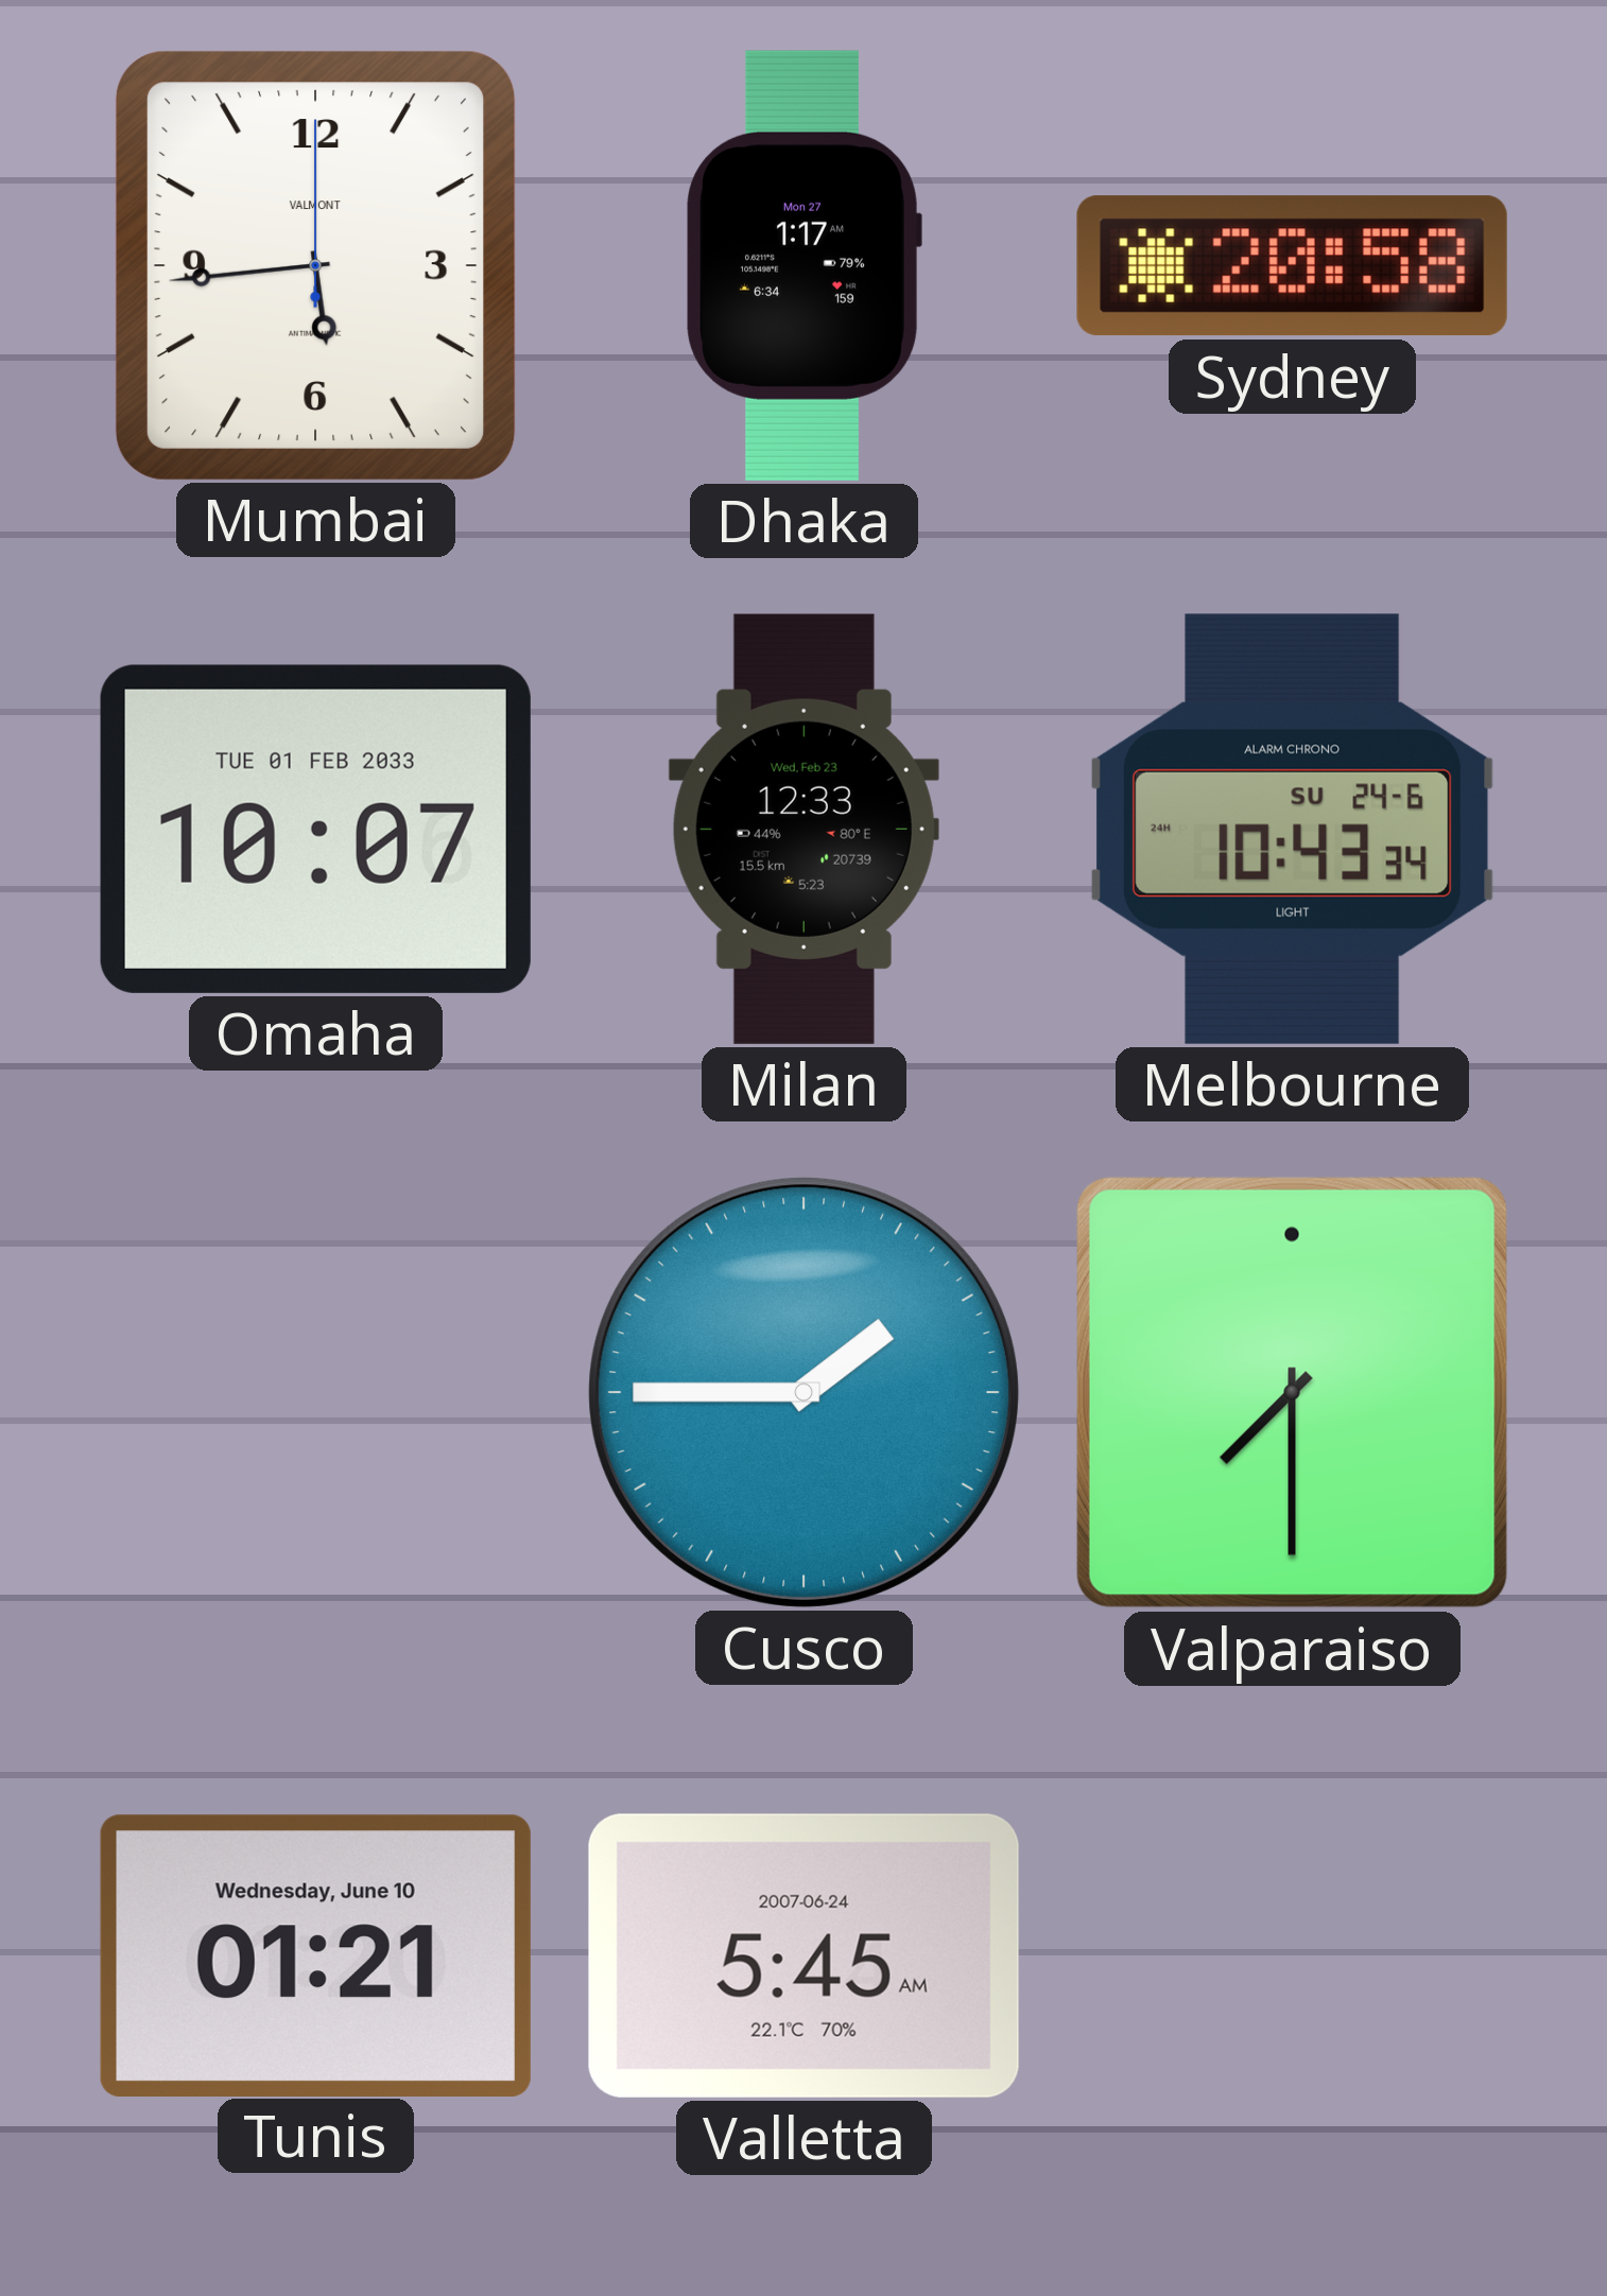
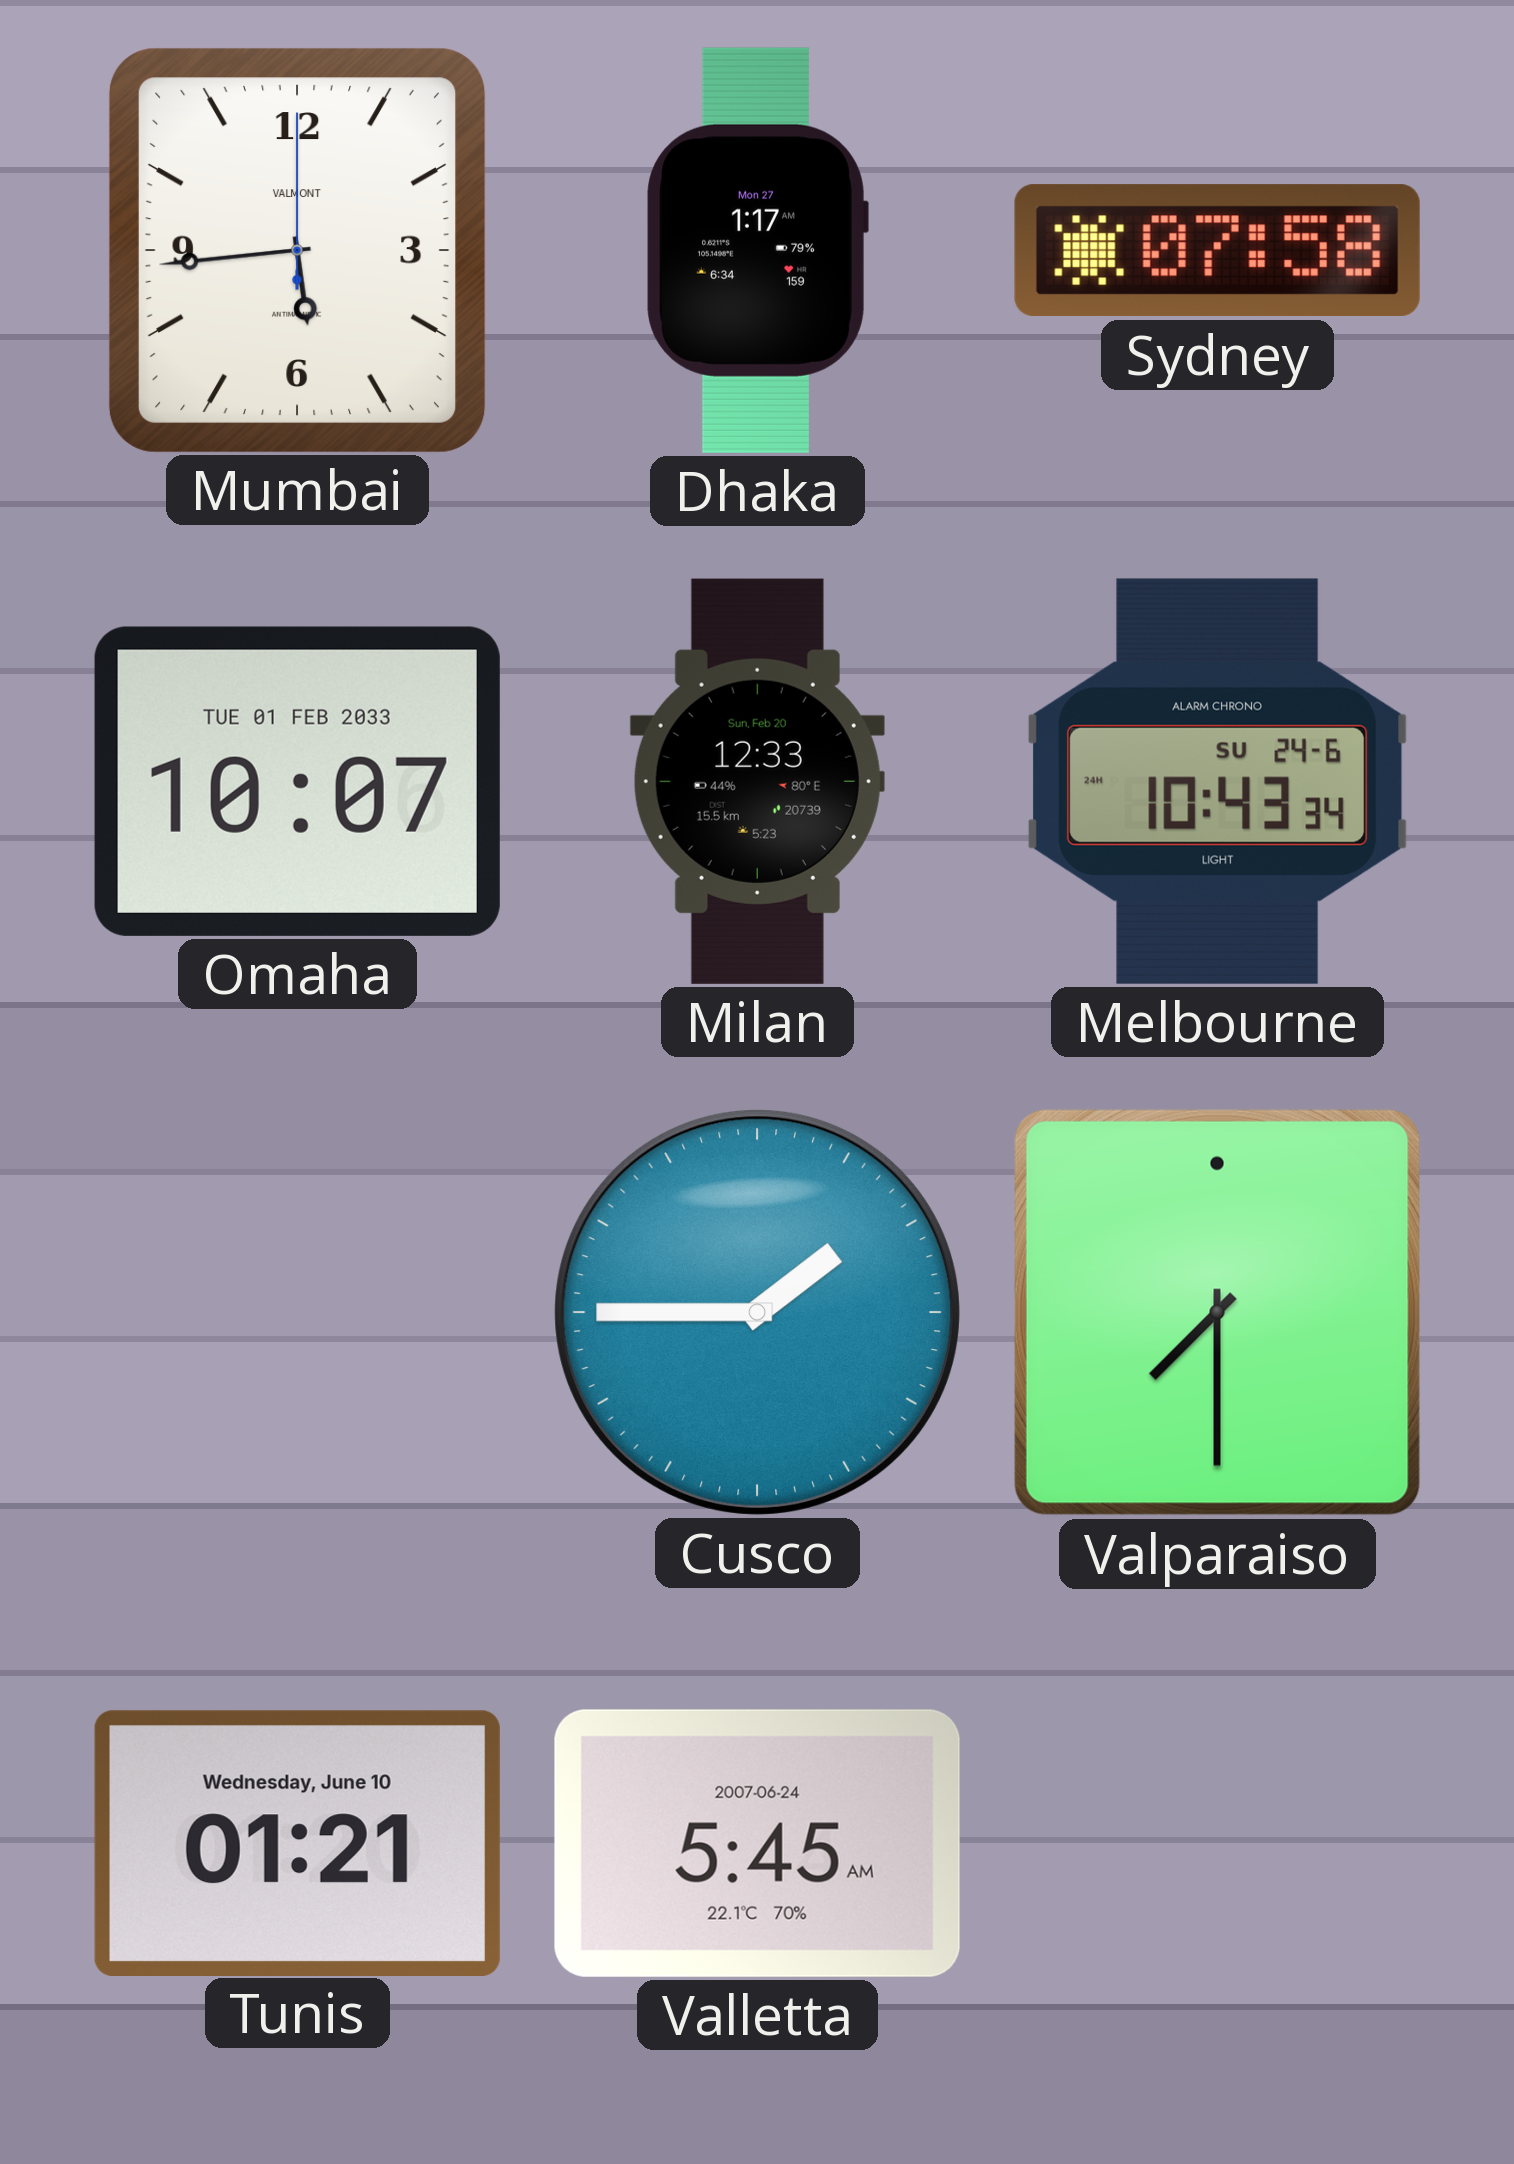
Sydney: 20:58 -> 07:58 (1217, 251)
Milan date: Wed, Feb 23 -> Sun, Feb 20 (757, 781)
